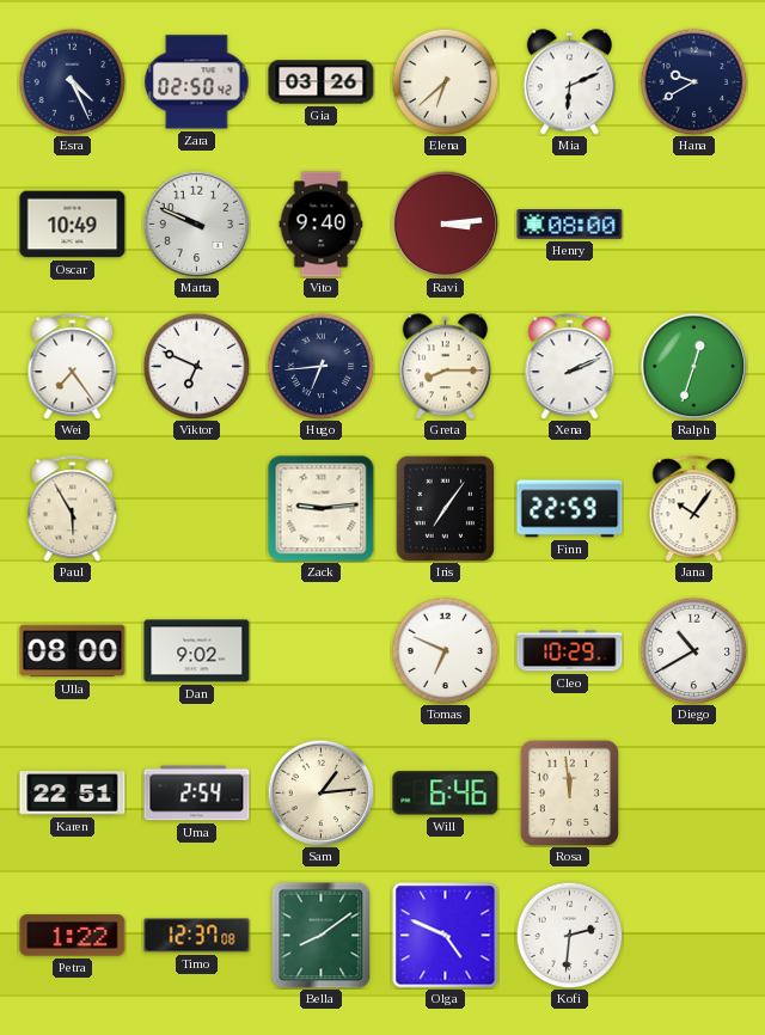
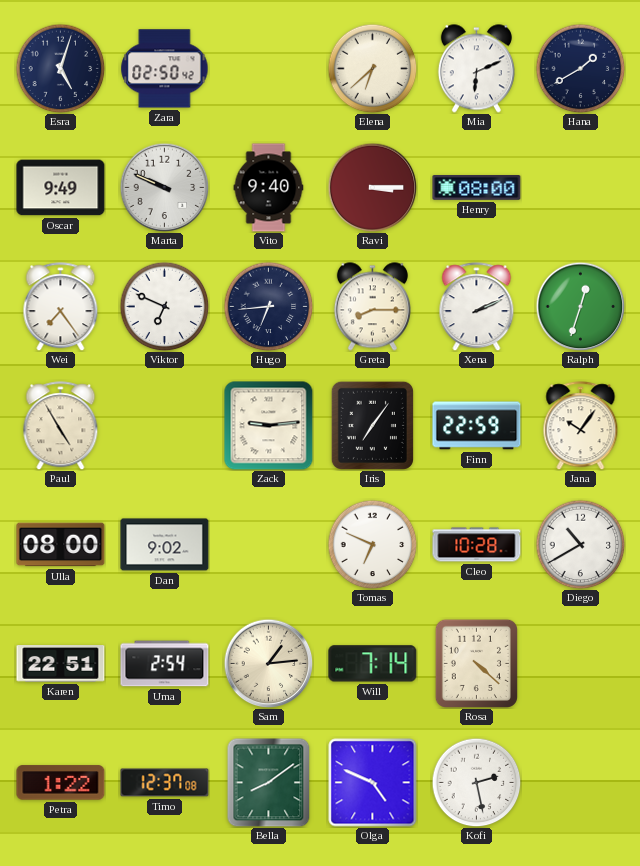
Esra: 4:26 -> 5:03 (60, 68)
Gia: 03:26 -> none (322, 82)
Hana: 9:40 -> 1:40 (580, 68)
Oscar: 10:49 -> 9:49 (61, 188)
Ravi: 3:14 -> 3:15 (372, 187)
Paul: 5:55 -> 4:55 (61, 426)
Cleo: 10:29 -> 10:28 (477, 545)
Will: 6:46 -> 7:14 (373, 664)
Rosa: 11:59 -> 4:22 (476, 663)
Kofi: 2:31 -> 2:28 (476, 782)
